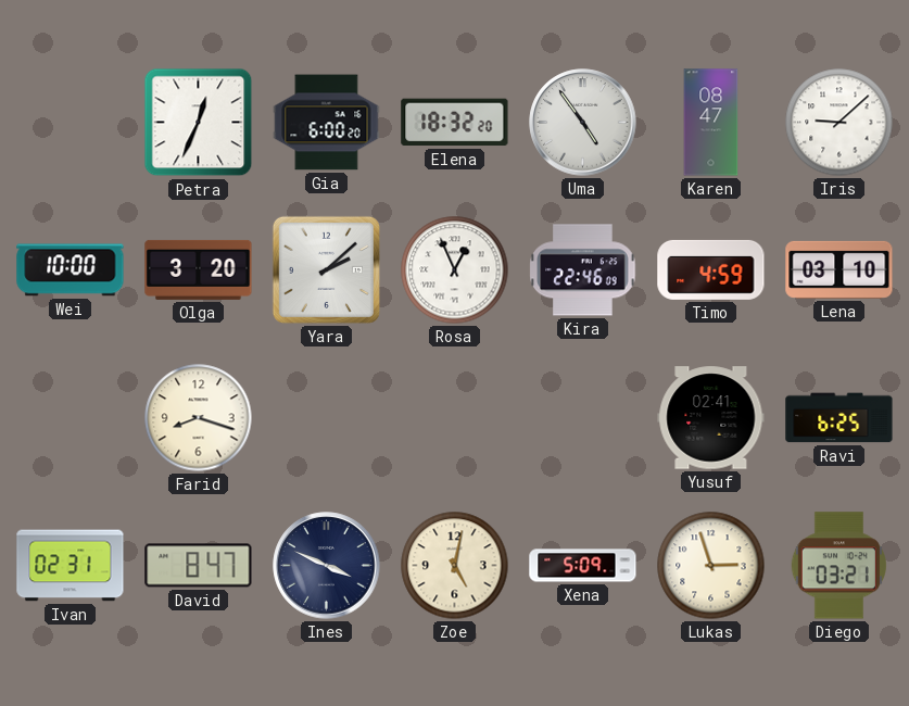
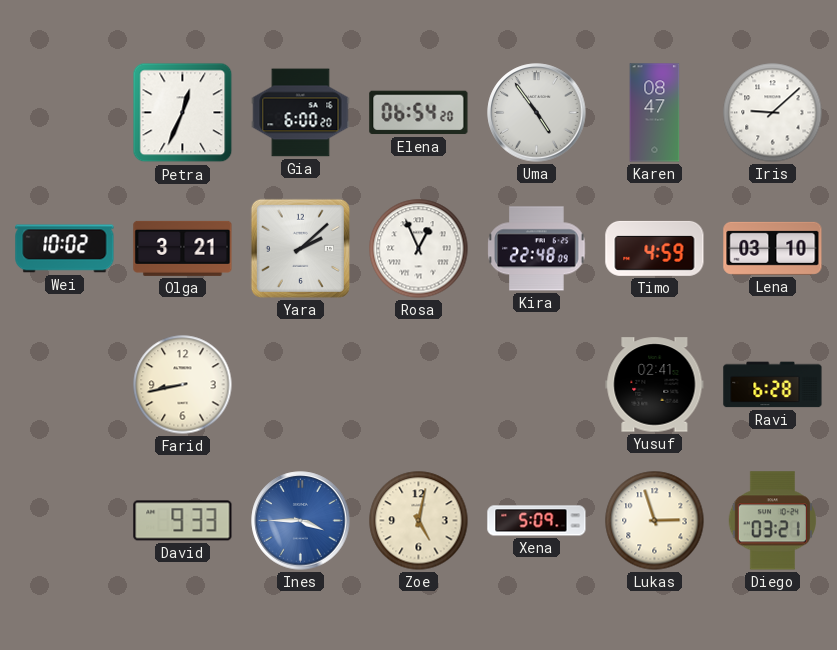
Elena: 18:32 -> 06:54 (419, 113)
Wei: 10:00 -> 10:02 (65, 249)
Olga: 3:20 -> 3:21 (183, 248)
Kira: 22:46 -> 22:48 (537, 249)
Farid: 8:18 -> 8:43 (183, 385)
Ravi: 6:25 -> 6:28 (773, 385)
Ivan: 02:31 -> none (71, 566)
David: 8:47 -> 9:33 (183, 521)
Ines: 3:49 -> 3:45 (301, 521)
Ines dial: navy -> blue (301, 521)
